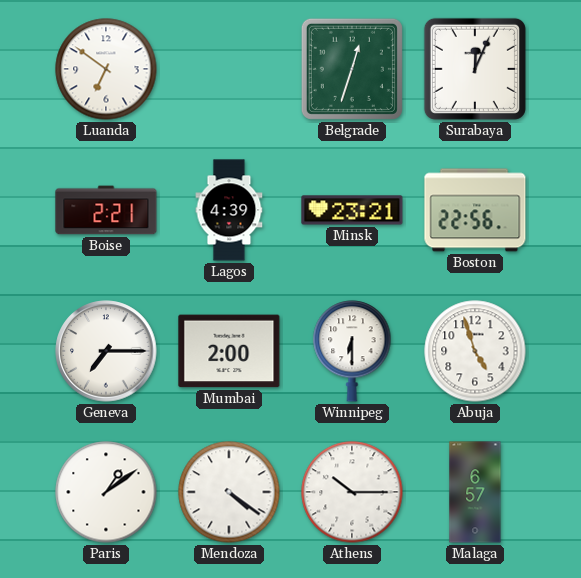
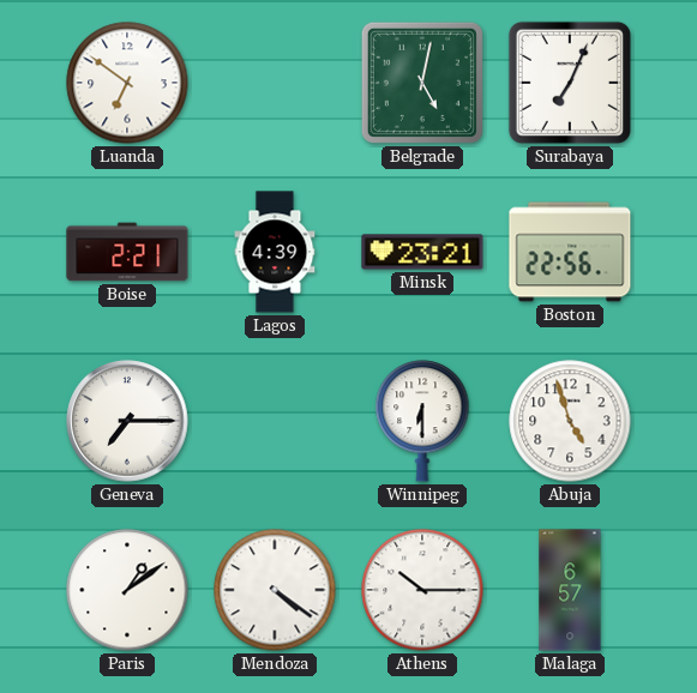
Belgrade: 12:33 -> 5:02 (422, 83)
Surabaya: 12:04 -> 7:04 (570, 83)
Mumbai: 2:00 -> none (229, 351)
